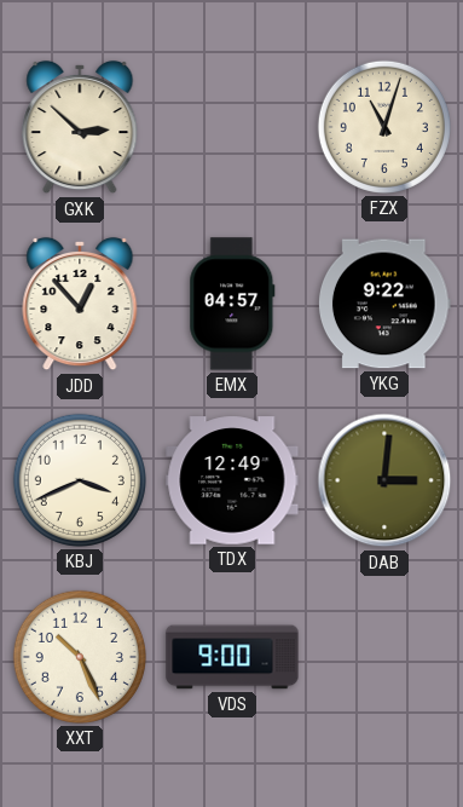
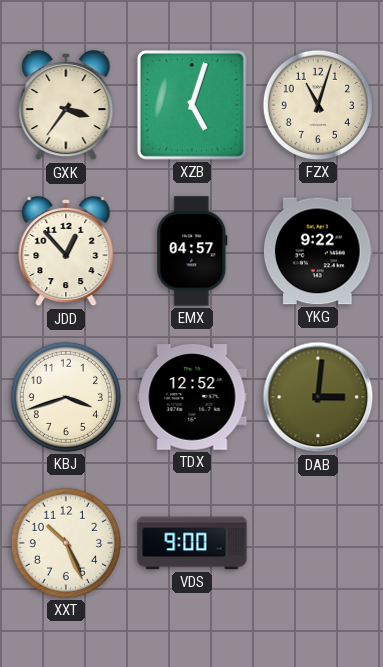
GXK: 2:52 -> 3:36 (66, 105)
XZB: none -> 5:03 (192, 105)
KBJ: 3:41 -> 3:42 (66, 397)
TDX: 12:49 -> 12:52 (192, 397)
